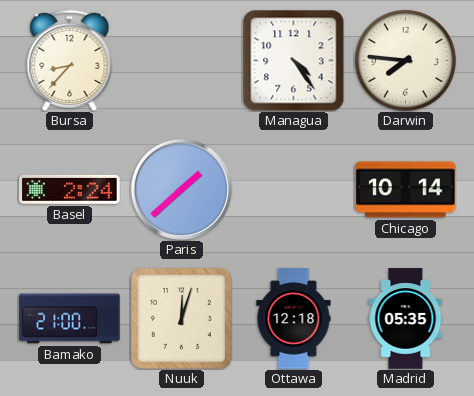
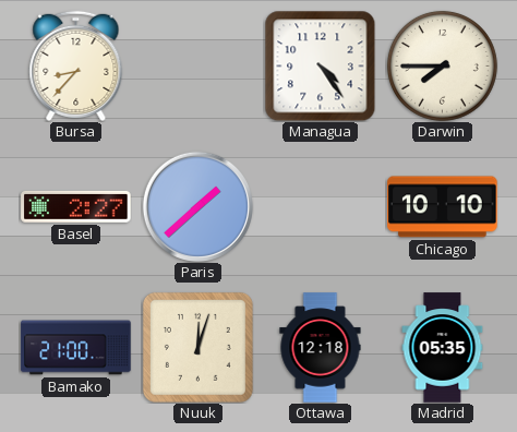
Darwin: 7:46 -> 7:45 (442, 65)
Basel: 2:24 -> 2:27 (76, 206)
Chicago: 10:14 -> 10:10 (443, 207)
